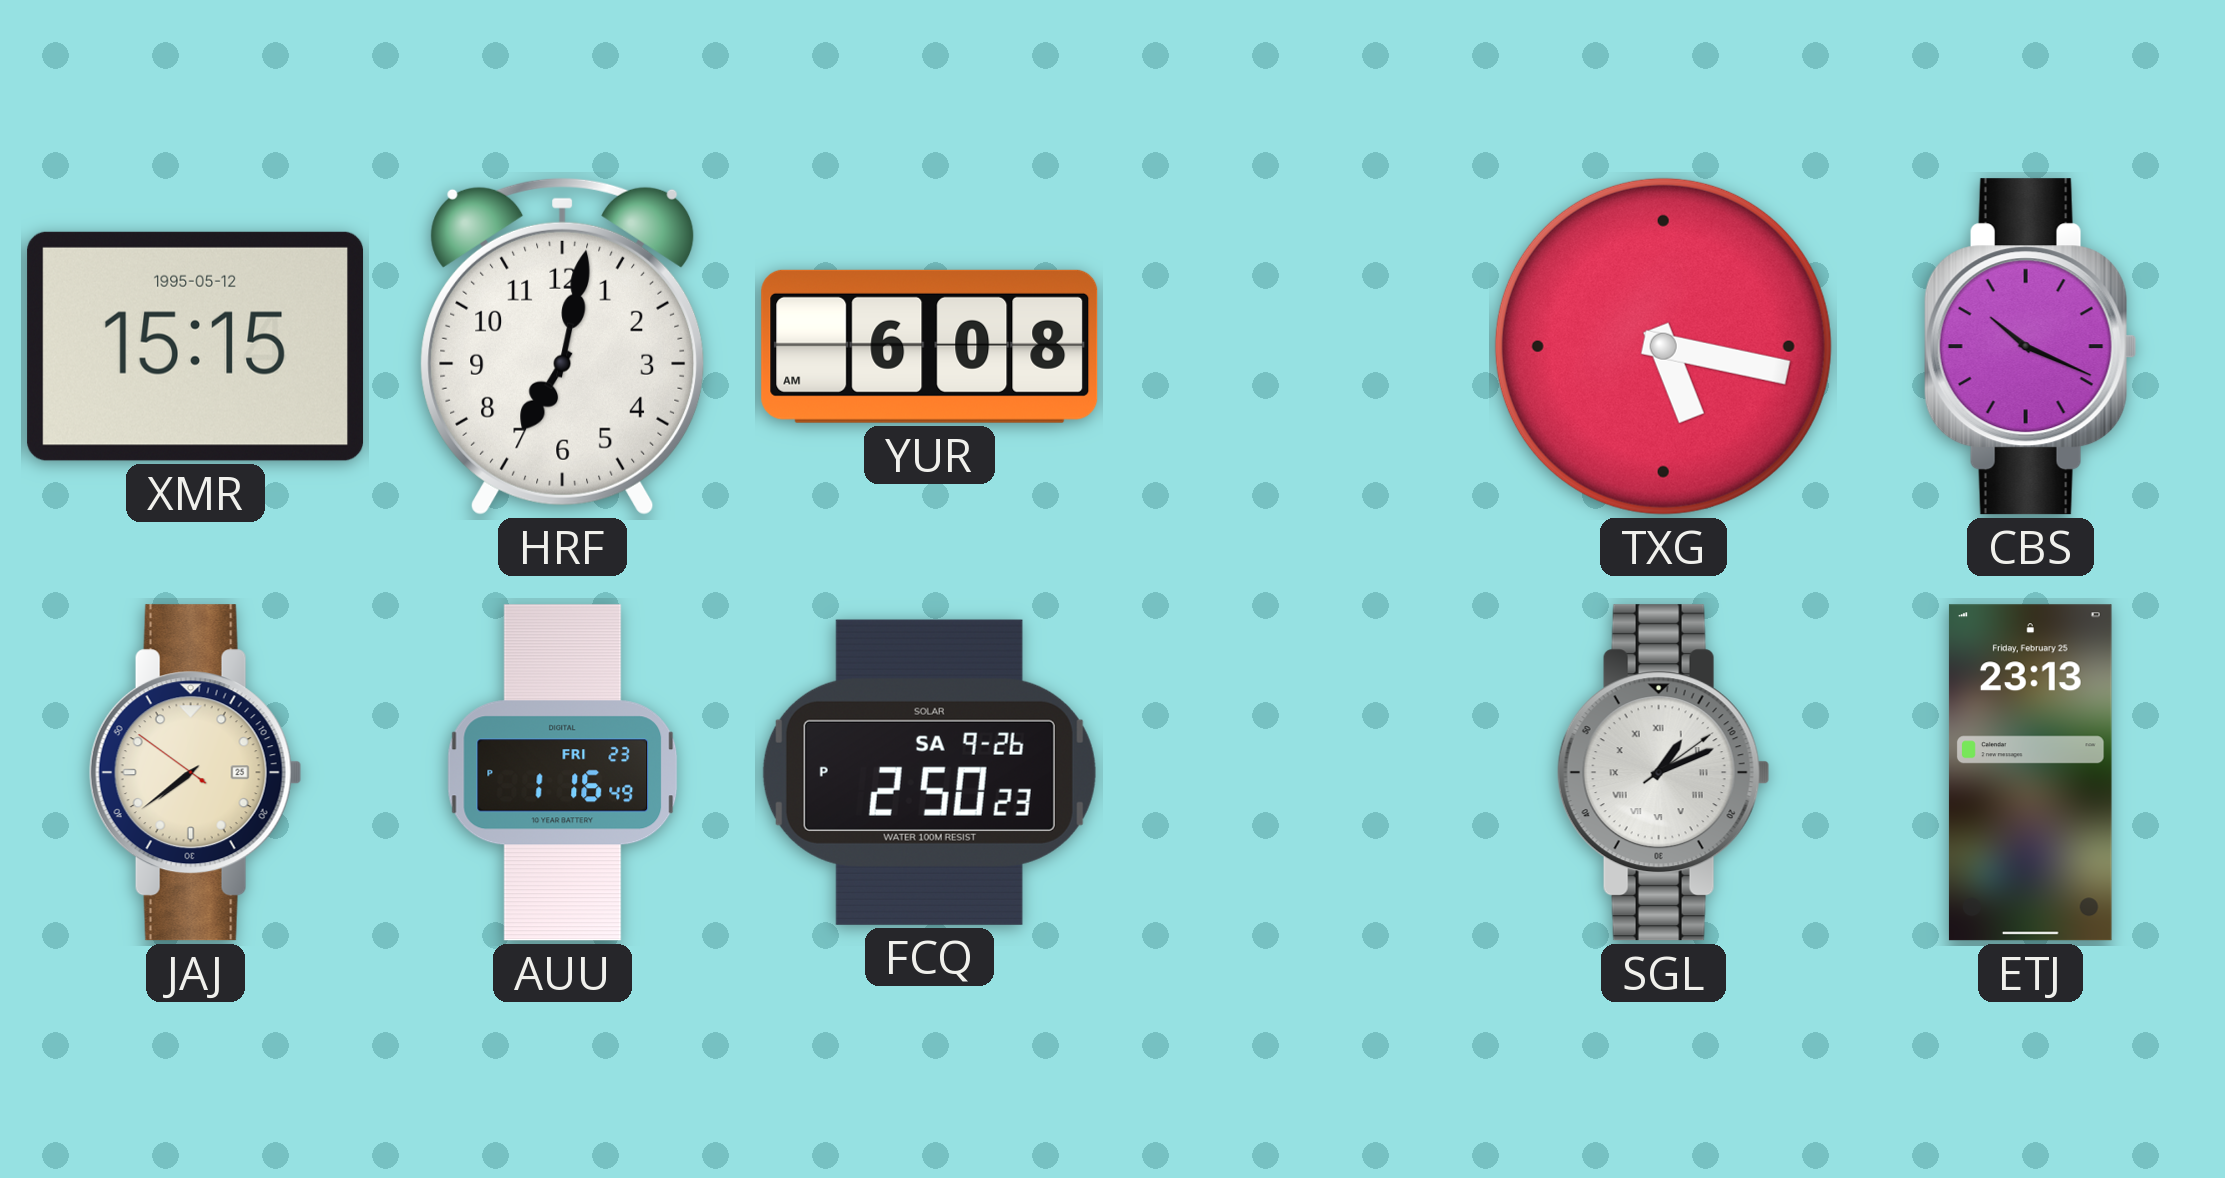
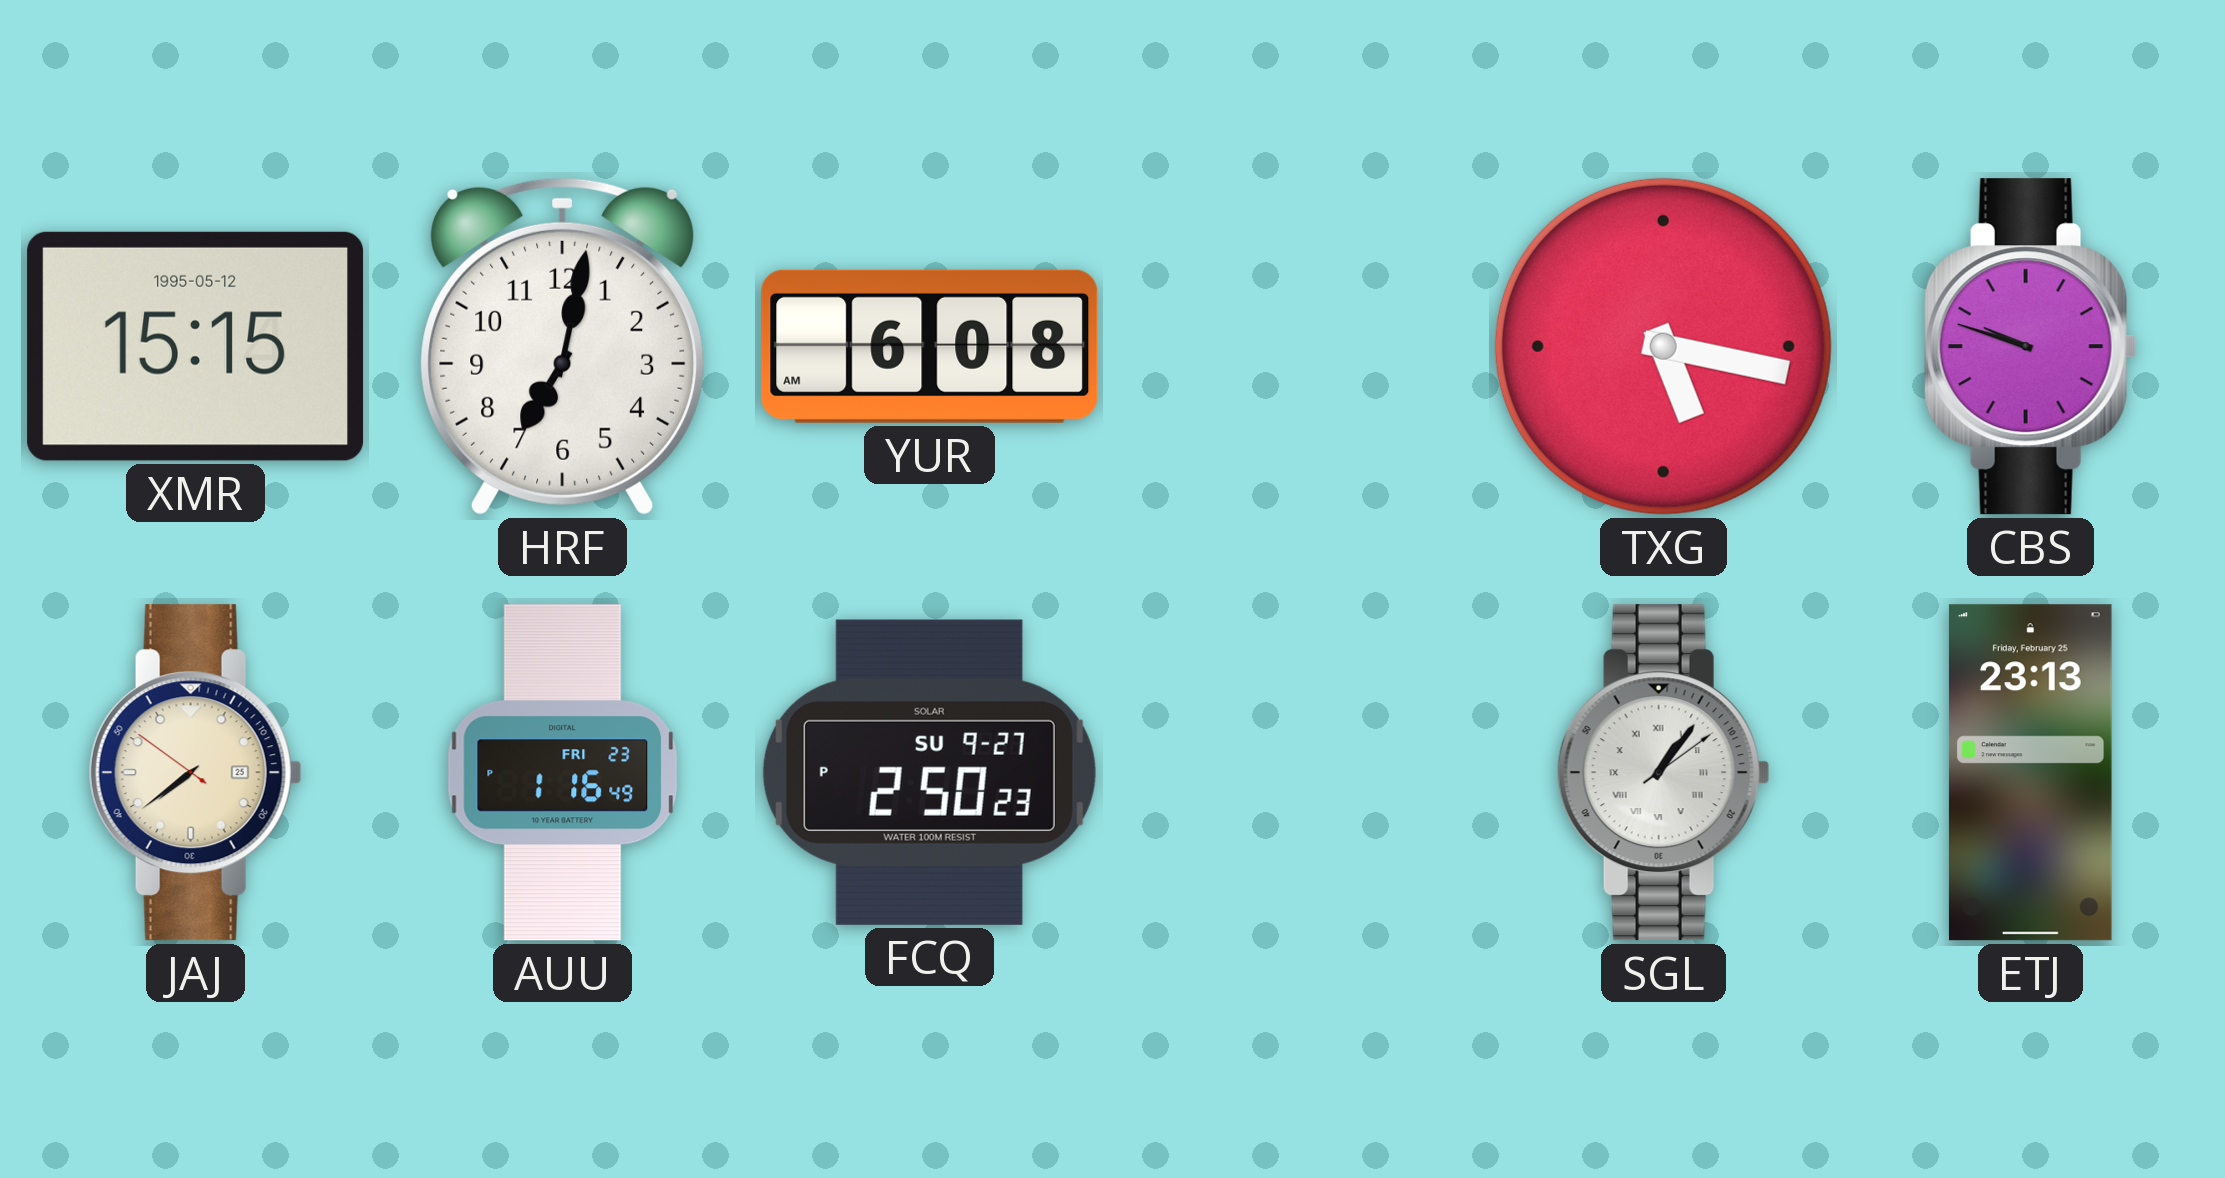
CBS: 10:19 -> 9:48 (2030, 347)
FCQ date: SA 9-26 -> SU 9-27 (929, 772)
SGL: 1:11 -> 1:06 (1663, 773)
